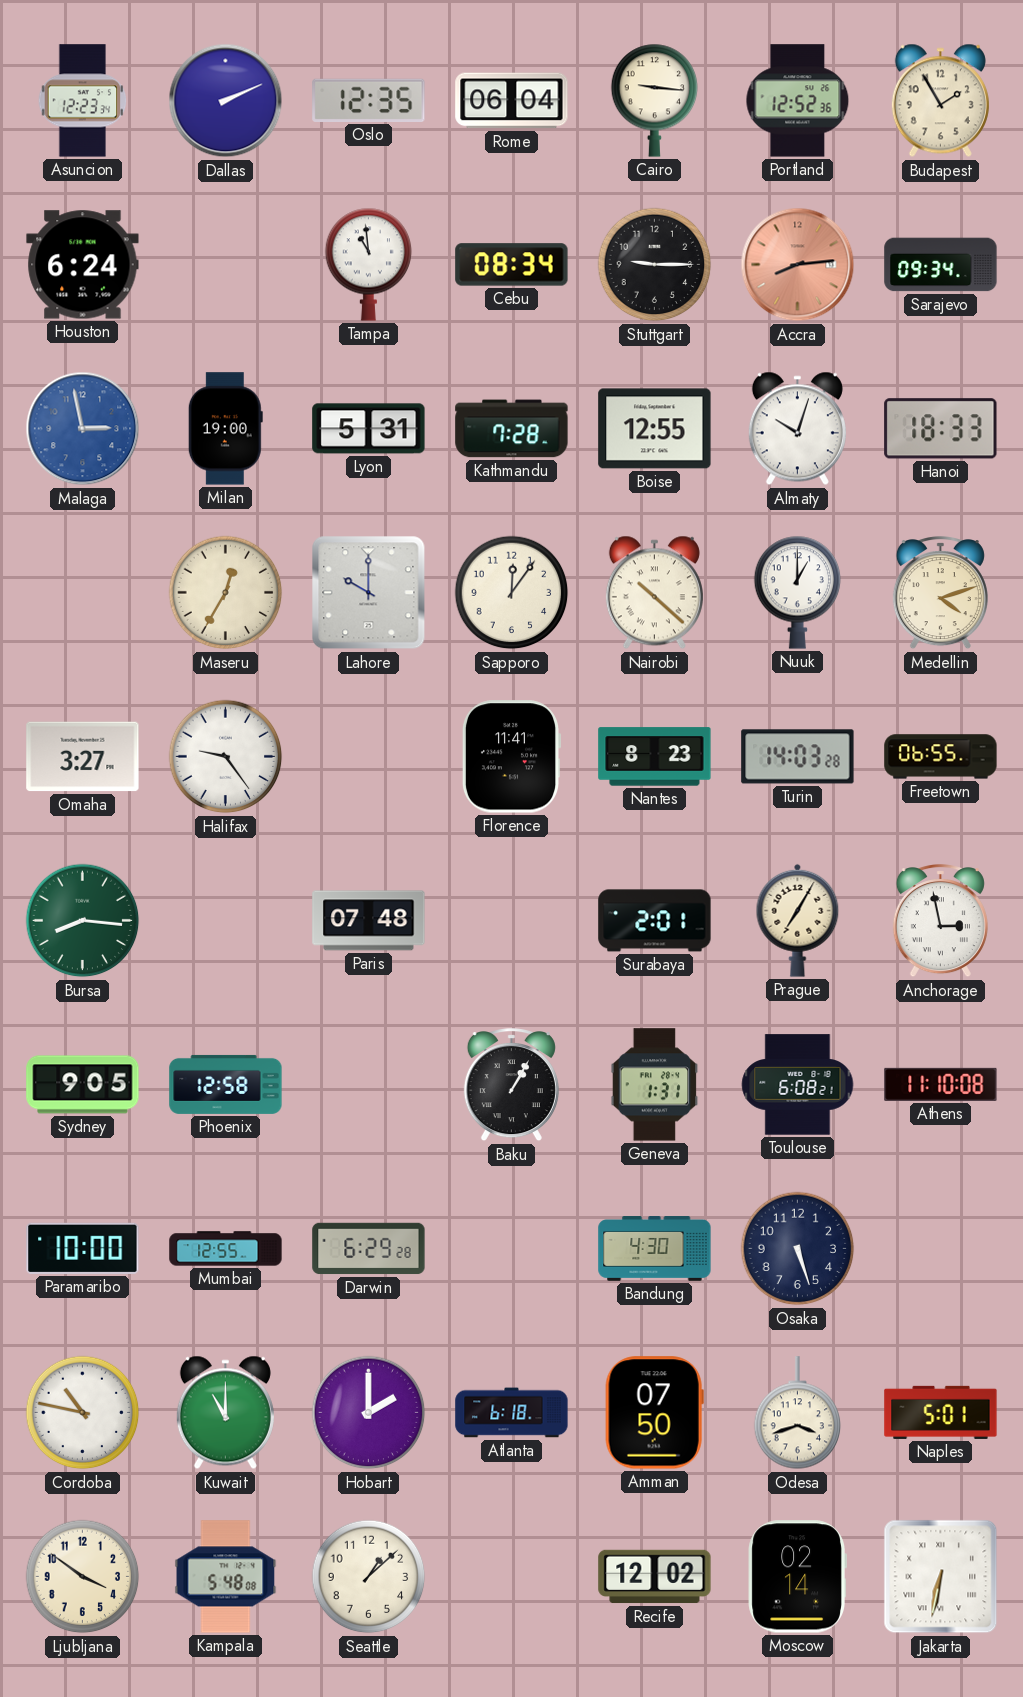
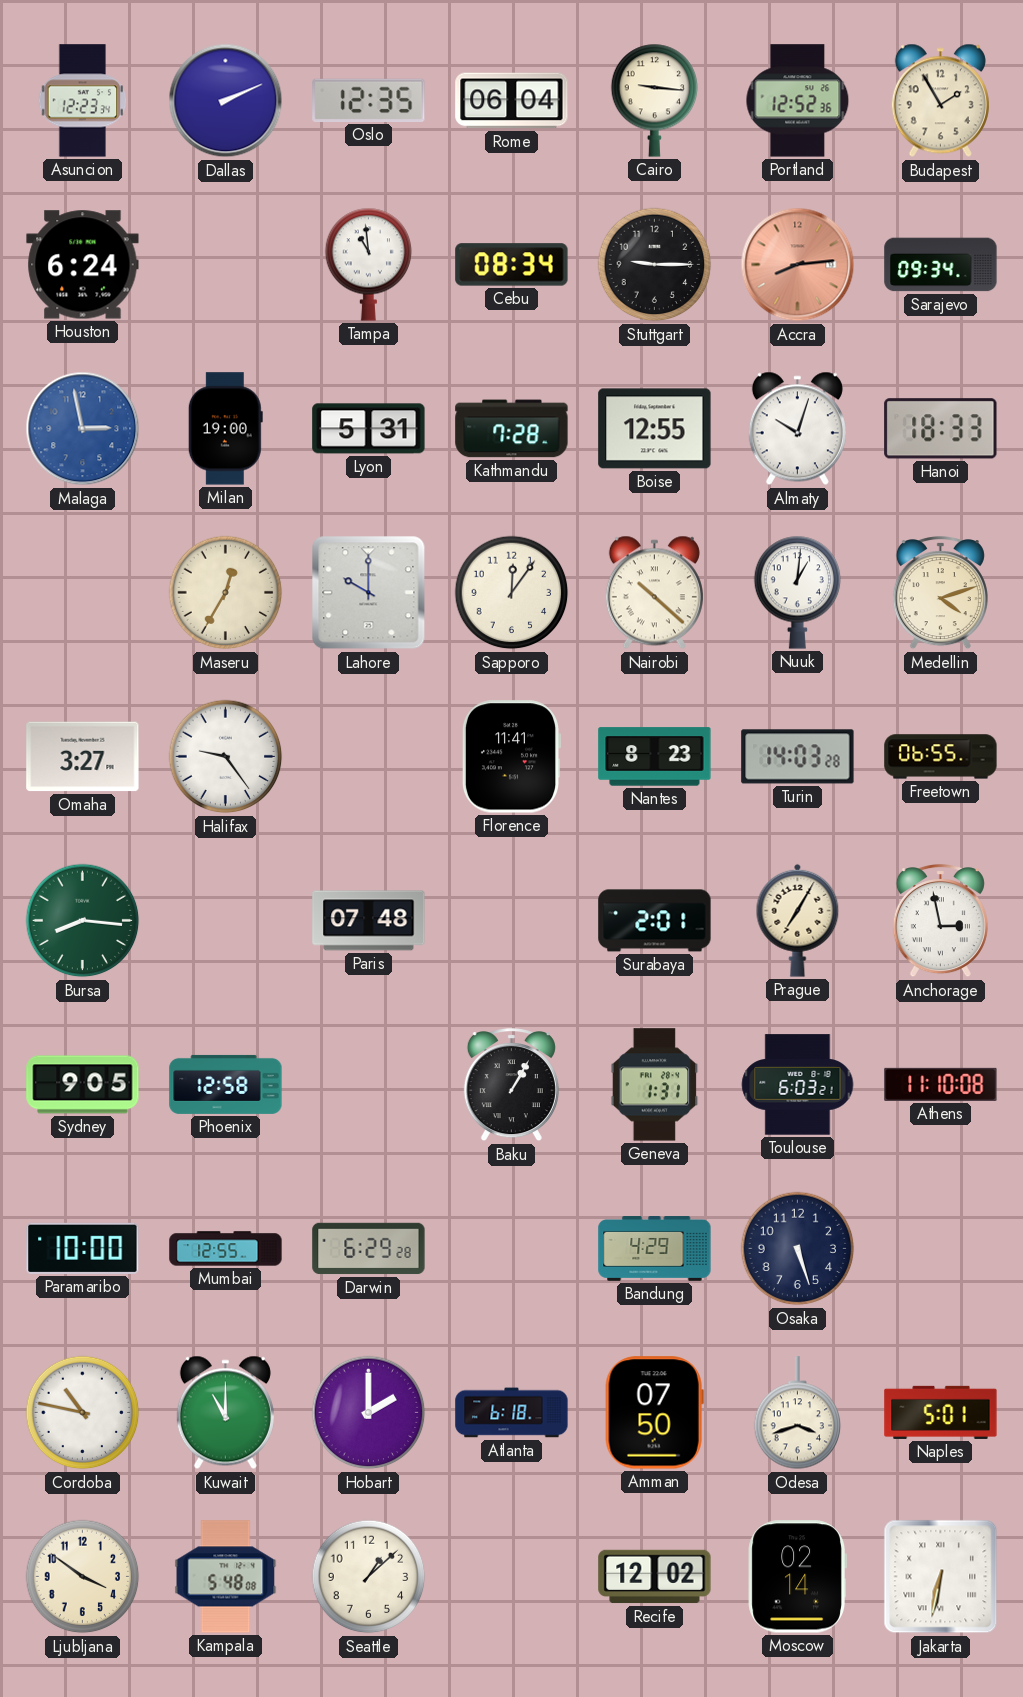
Nuuk: 1:00 -> 1:01 (798, 592)
Toulouse: 6:08 -> 6:03 (798, 1085)
Bandung: 4:30 -> 4:29 (655, 1249)
